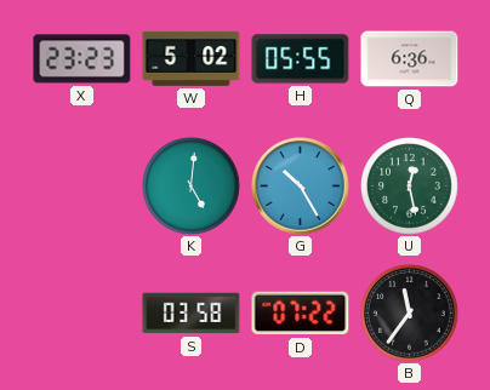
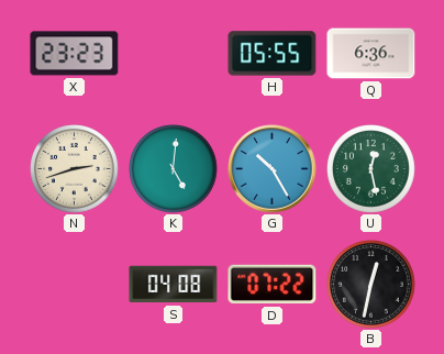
W: 5:02 -> none (192, 58)
N: none -> 2:42 (75, 169)
S: 03:58 -> 04:08 (174, 285)
B: 11:36 -> 12:32 (371, 285)
